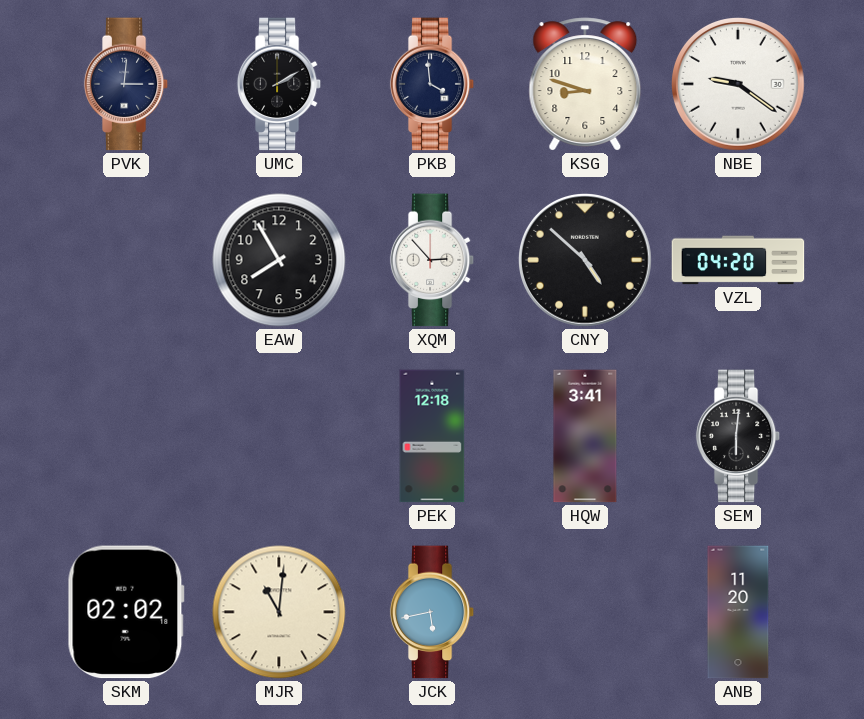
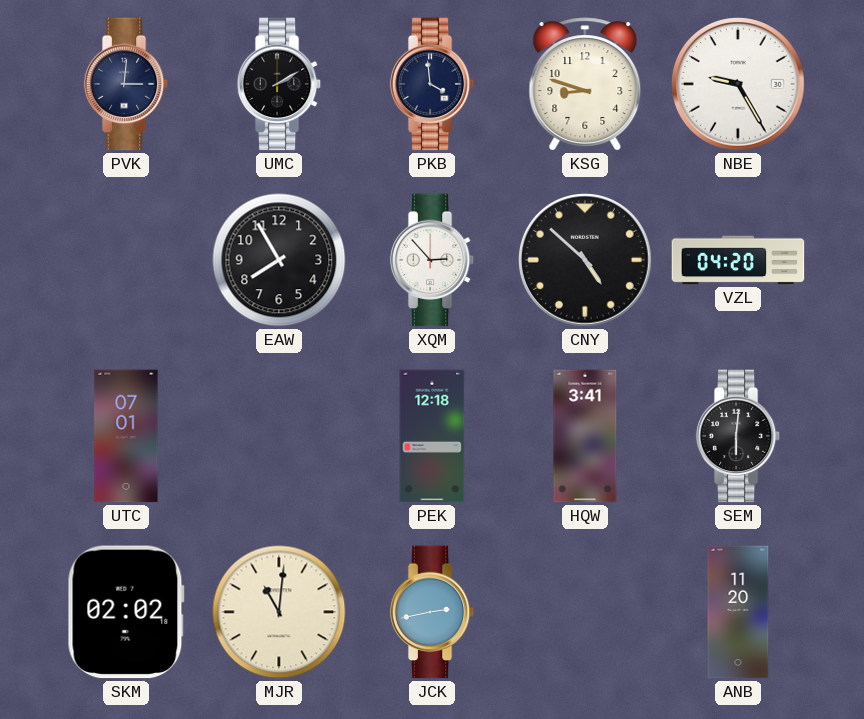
NBE: 9:21 -> 9:25 (739, 85)
UTC: none -> 07:01 (126, 436)
JCK: 5:43 -> 2:43 (432, 612)
